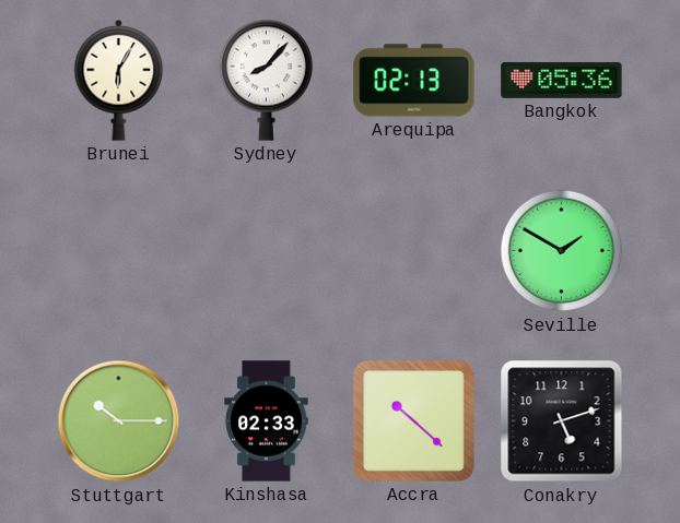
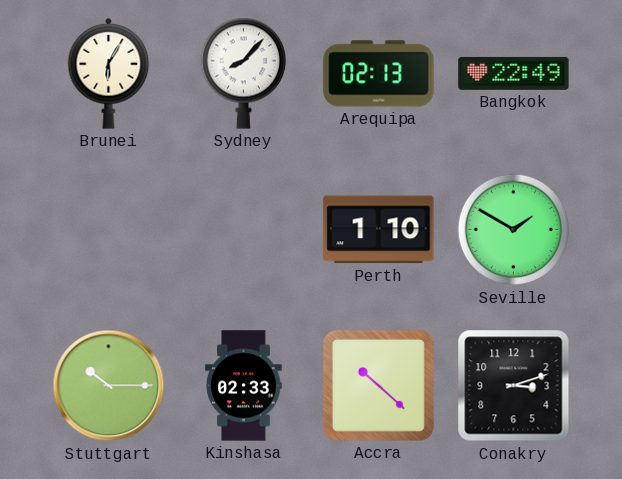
Bangkok: 05:36 -> 22:49 (514, 73)
Perth: none -> 1:10 (379, 230)
Conakry: 5:12 -> 3:12 (514, 386)
